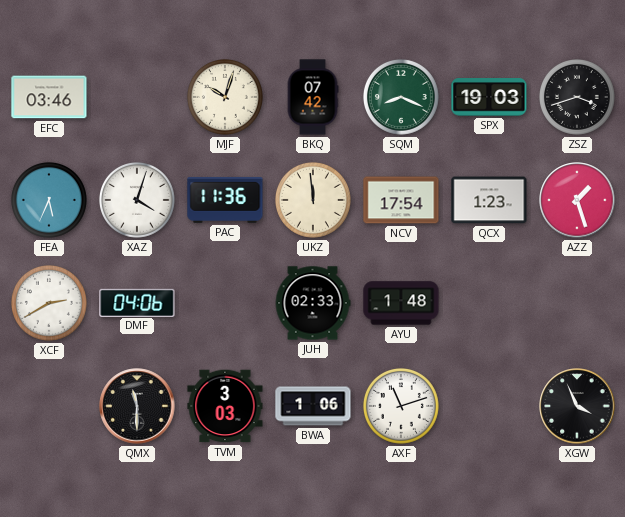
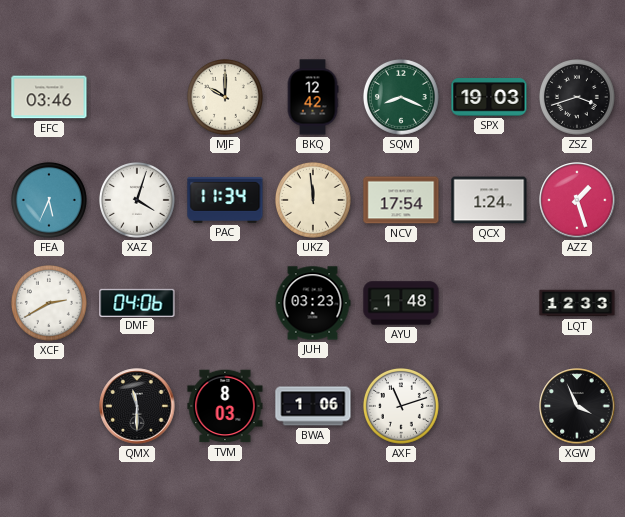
MJF: 10:03 -> 10:00 (225, 97)
BKQ: 07:42 -> 12:42 (313, 97)
PAC: 11:36 -> 11:34 (225, 200)
QCX: 1:23 -> 1:24 (489, 200)
JUH: 02:33 -> 03:23 (313, 303)
LQT: none -> 12:33 (577, 303)
TVM: 3:03 -> 8:03 (225, 406)
